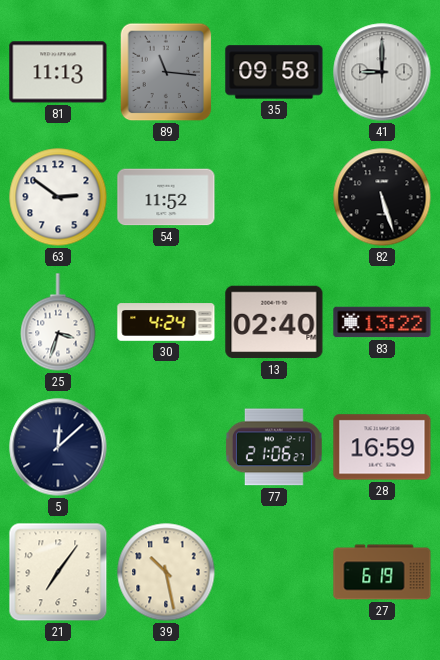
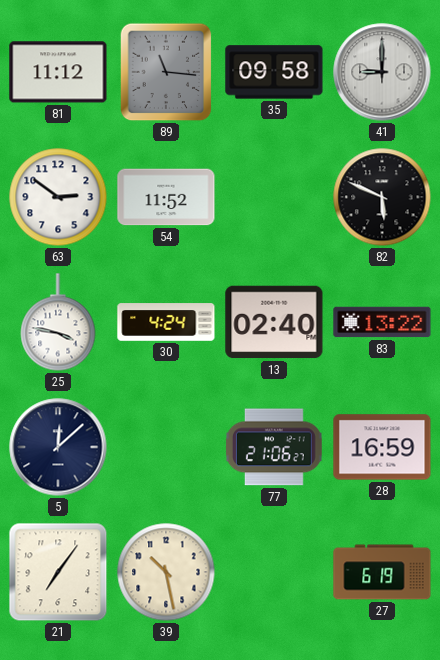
81: 11:13 -> 11:12 (58, 72)
82: 5:27 -> 5:49 (382, 197)
25: 3:33 -> 3:47 (58, 322)
